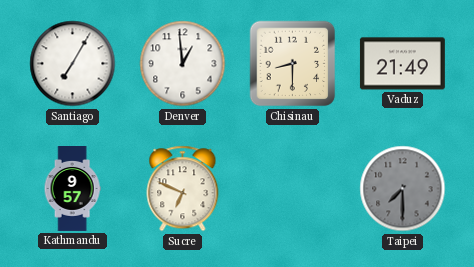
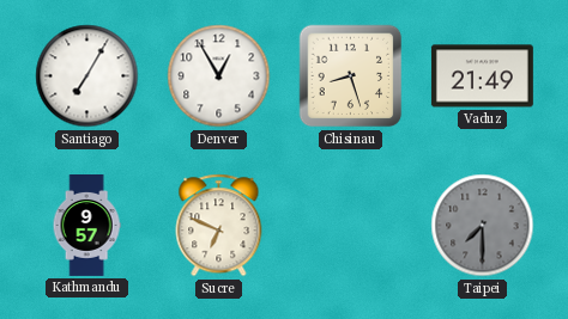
Denver: 12:59 -> 12:55 (219, 76)
Chisinau: 8:30 -> 8:27 (351, 76)
